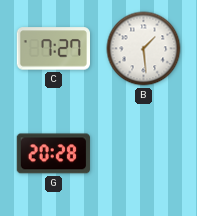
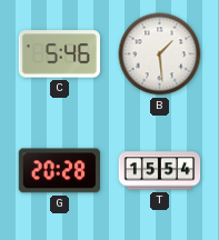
C: 7:27 -> 5:46 (59, 54)
T: none -> 15:54 (160, 171)
